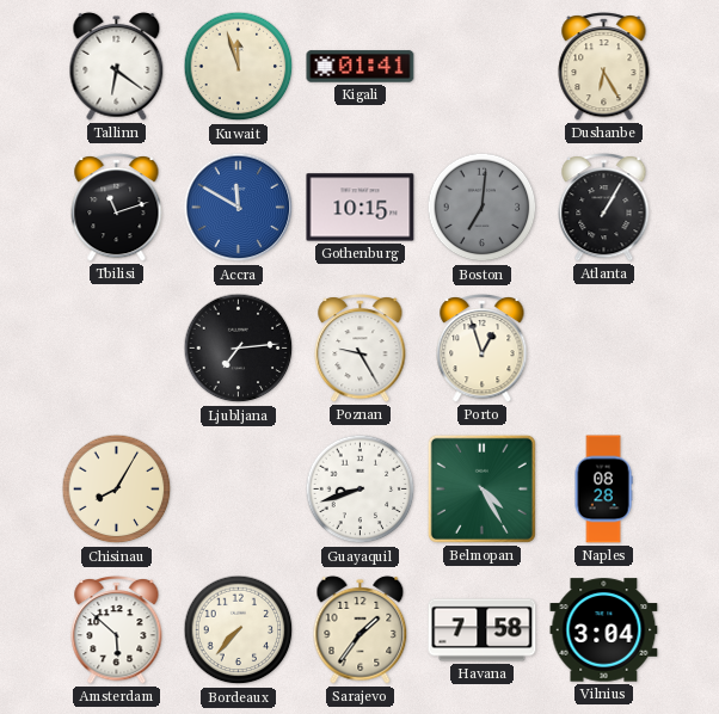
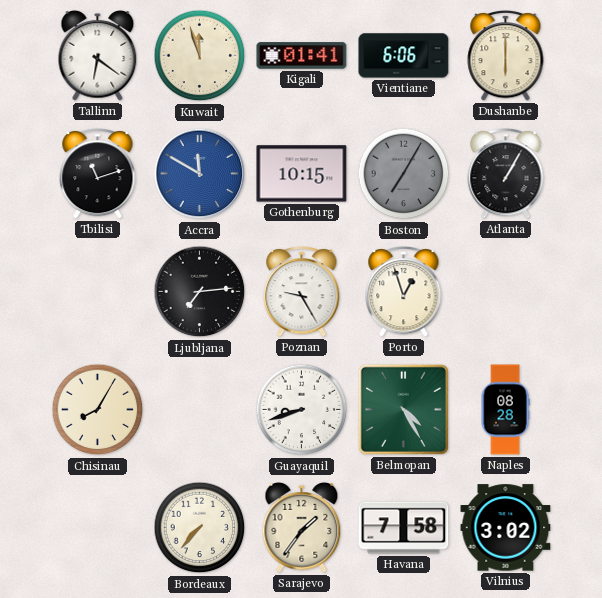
Vientiane: none -> 6:06 (404, 56)
Dushanbe: 6:25 -> 6:00 (506, 56)
Boston: 7:01 -> 7:05 (404, 174)
Amsterdam: 5:52 -> none (117, 630)
Vilnius: 3:04 -> 3:02 (506, 528)
